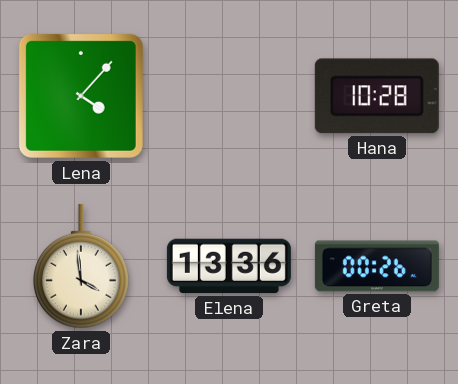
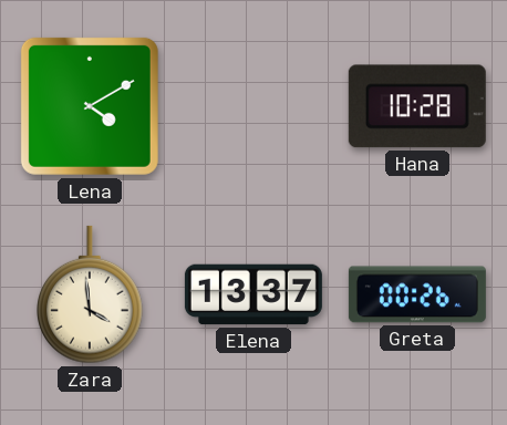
Lena: 4:07 -> 4:10 (90, 106)
Elena: 13:36 -> 13:37 (253, 294)
